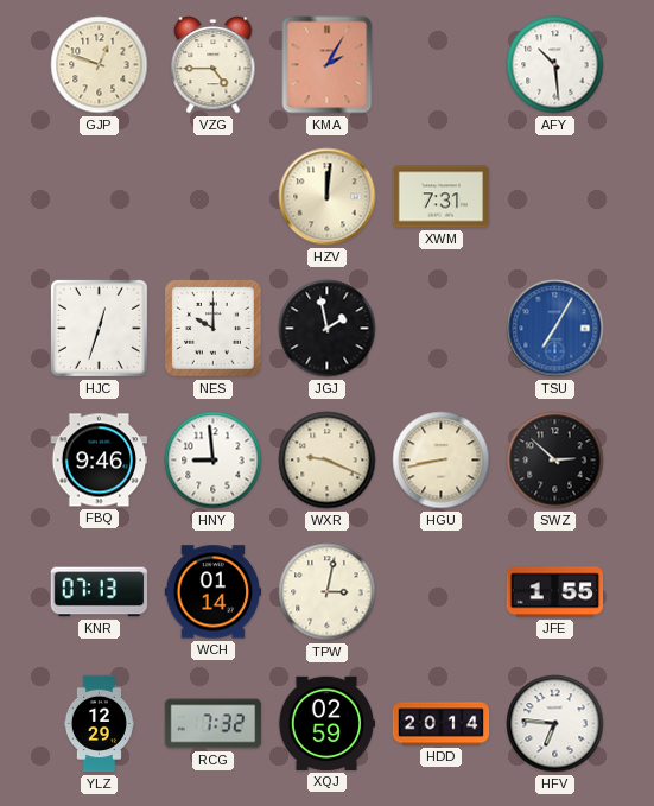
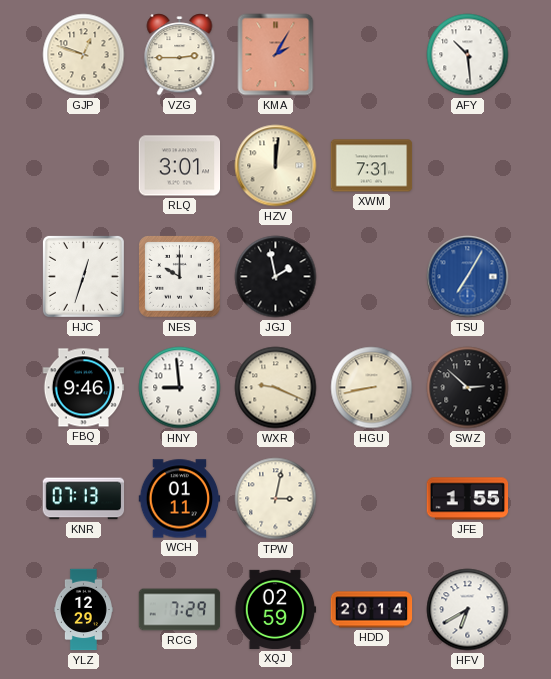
VZG: 4:45 -> 2:45 (180, 55)
RLQ: none -> 3:01 (180, 166)
WCH: 01:14 -> 01:11 (180, 499)
RCG: 7:32 -> 7:29 (180, 610)
HFV: 6:46 -> 6:40 (468, 610)
